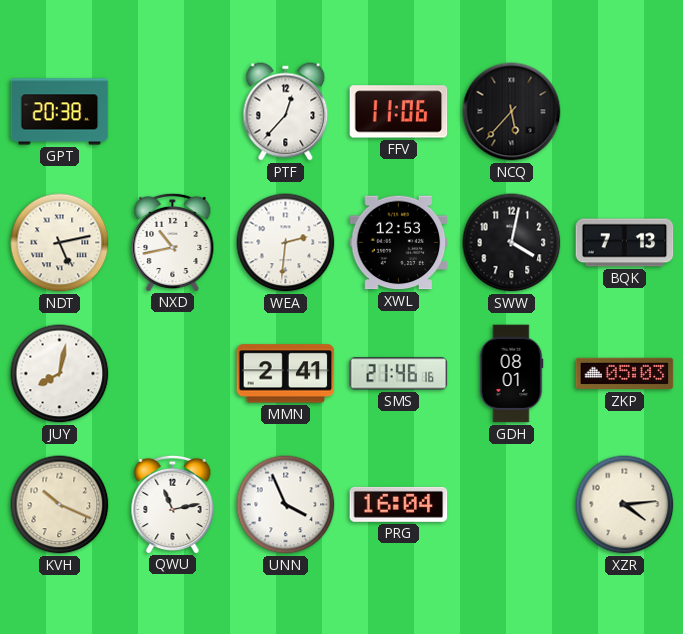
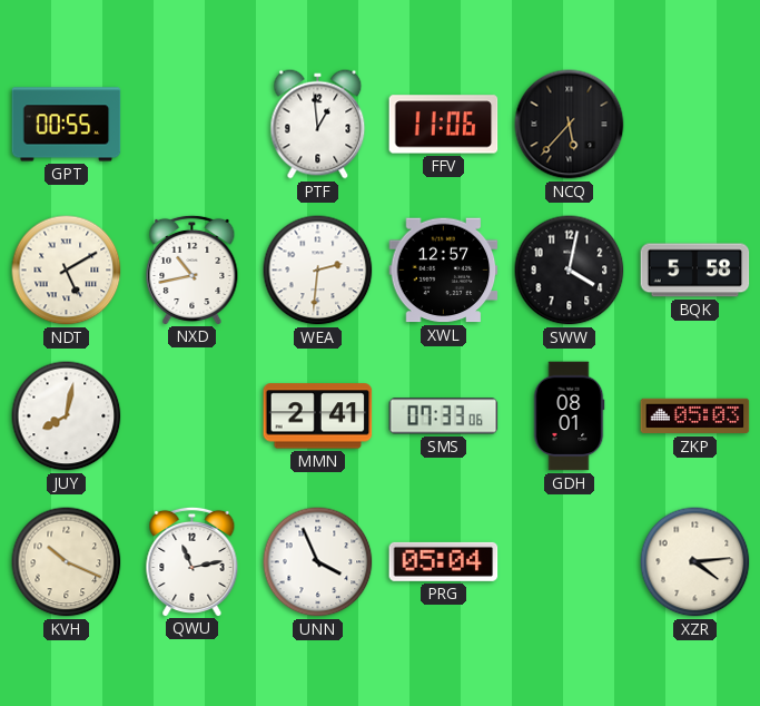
GPT: 20:38 -> 00:55 (67, 125)
PTF: 12:37 -> 12:59 (318, 125)
NDT: 5:13 -> 5:10 (67, 271)
XWL: 12:53 -> 12:57 (444, 271)
BQK: 7:13 -> 5:58 (695, 271)
SMS: 21:46 -> 07:33 (444, 416)
PRG: 16:04 -> 05:04 (444, 561)
